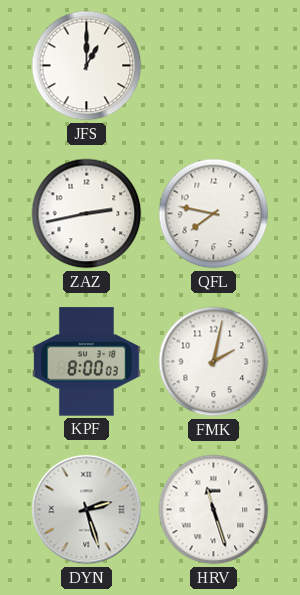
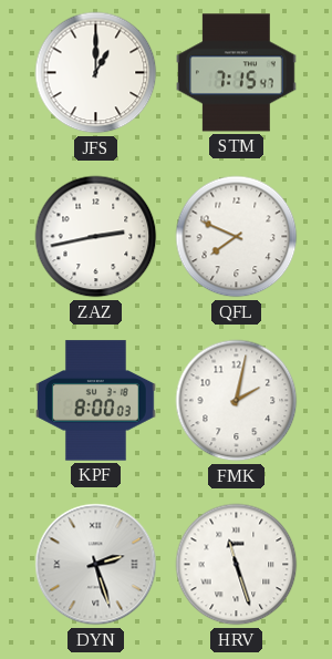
STM: none -> 7:15 (237, 73)
QFL: 7:47 -> 7:49 (237, 237)
